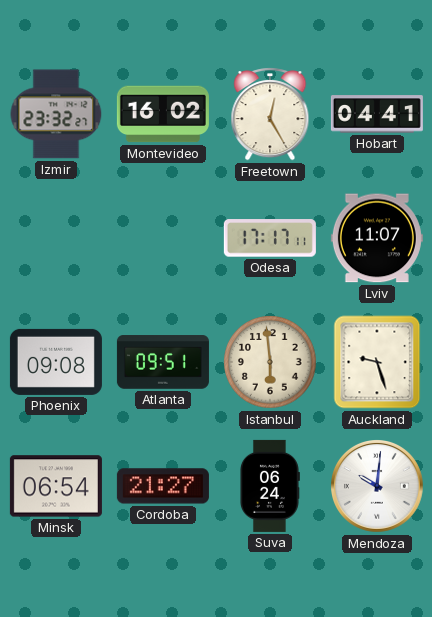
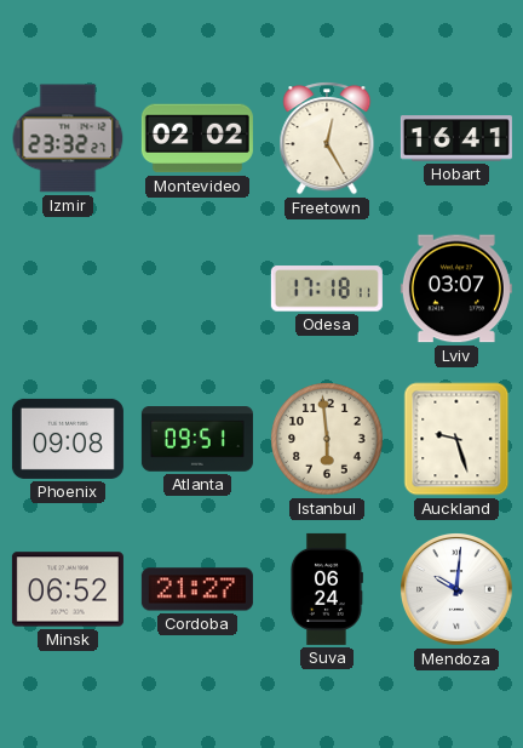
Montevideo: 16:02 -> 02:02 (197, 138)
Hobart: 04:41 -> 16:41 (456, 138)
Odesa: 17:17 -> 17:18 (327, 289)
Lviv: 11:07 -> 03:07 (456, 289)
Minsk: 06:54 -> 06:52 (68, 589)
